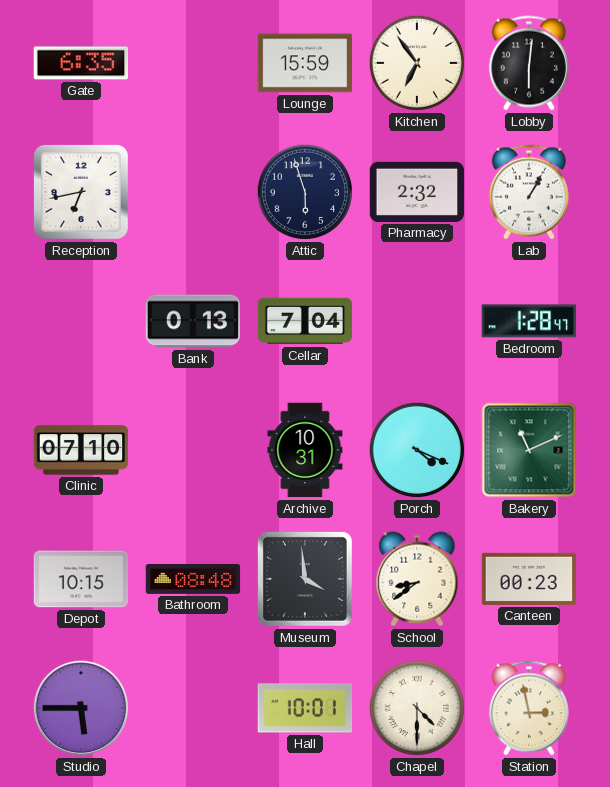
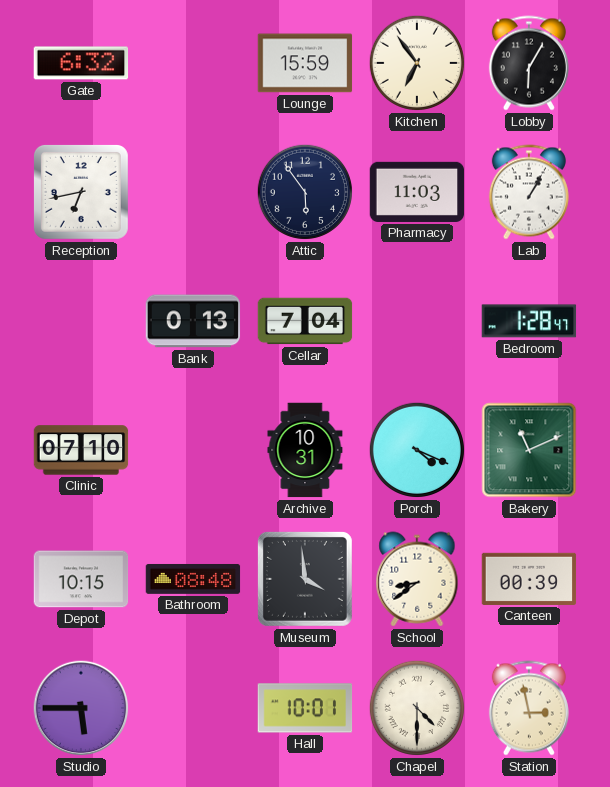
Gate: 6:35 -> 6:32 (81, 63)
Lobby: 6:01 -> 6:05 (529, 63)
Attic: 5:57 -> 5:54 (305, 192)
Pharmacy: 2:32 -> 11:03 (417, 192)
Canteen: 00:23 -> 00:39 (529, 579)
